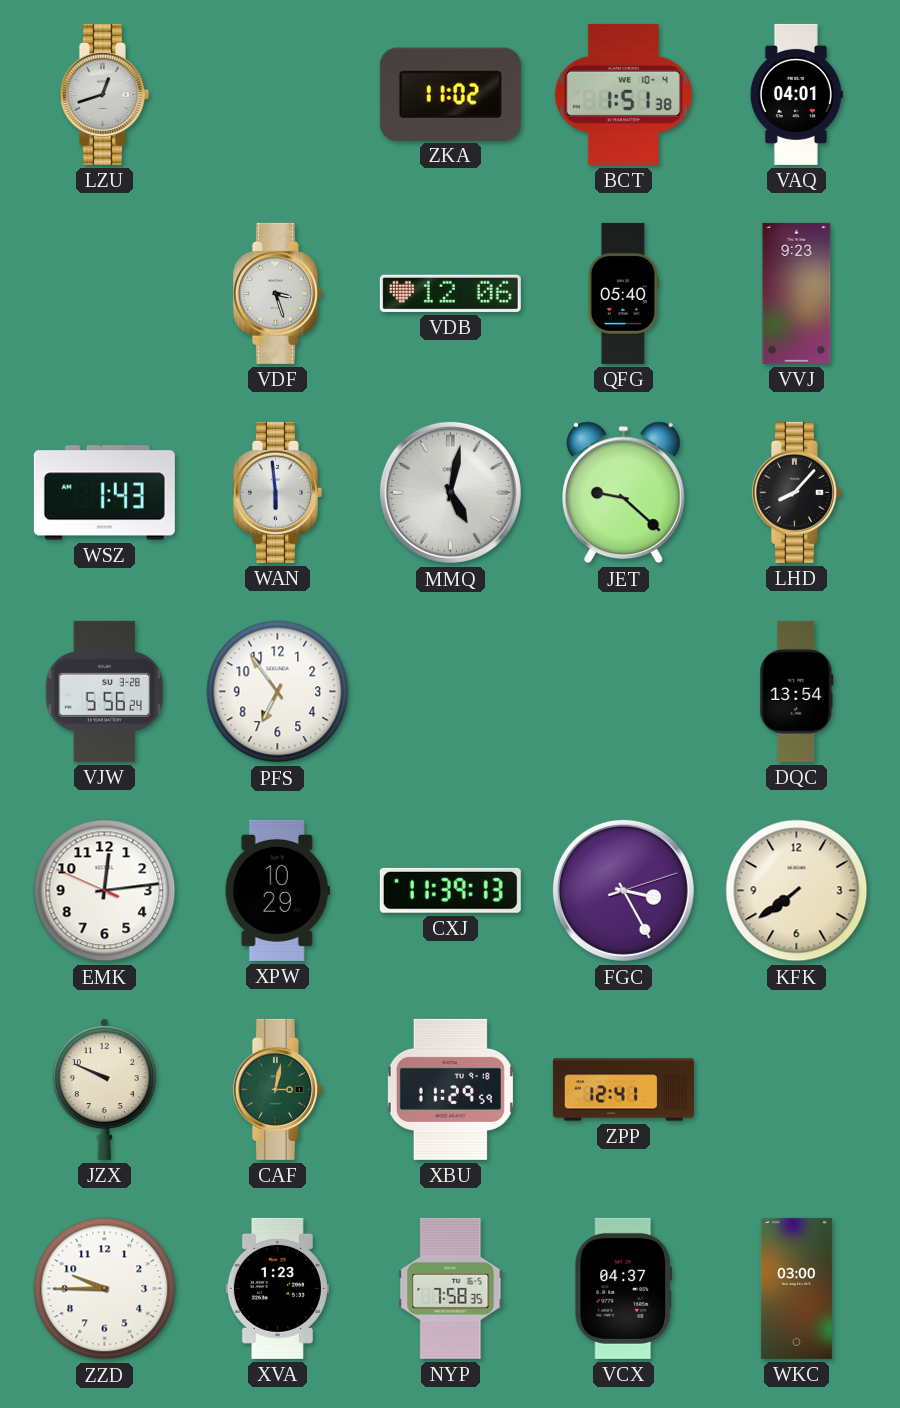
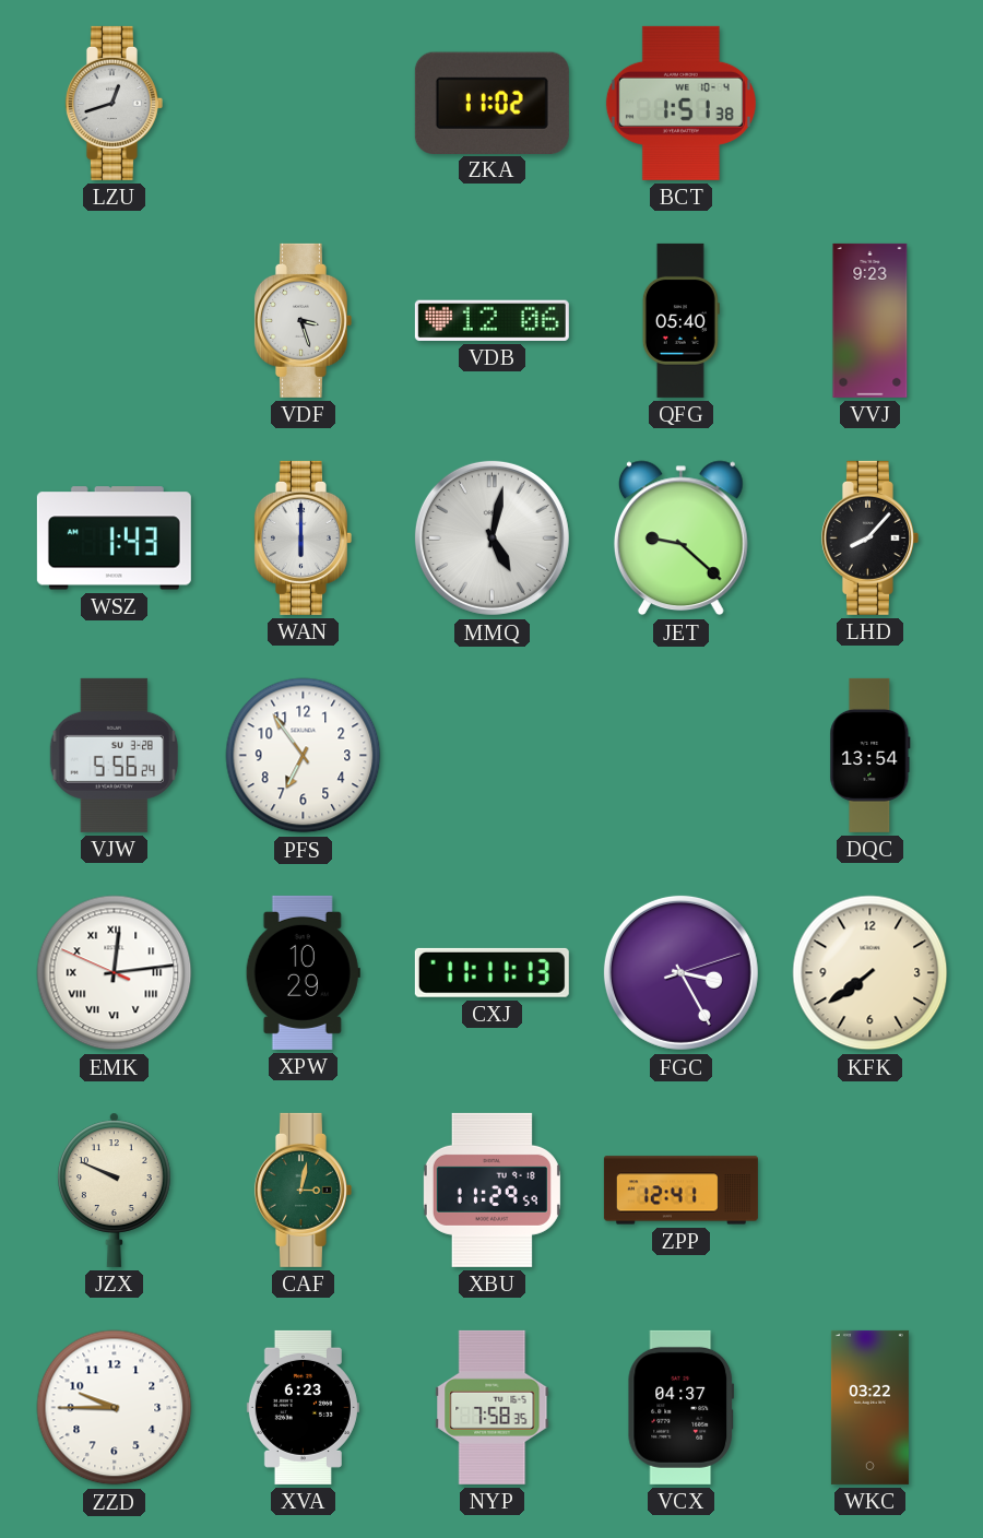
VAQ: 04:01 -> none (796, 94)
WAN: 5:59 -> 6:00 (303, 537)
EMK numerals: Arabic -> Roman (115, 973)
CXJ: 11:39 -> 11:11 (491, 972)
XVA: 1:23 -> 6:23 (303, 1407)
WKC: 03:00 -> 03:22 (869, 1407)
